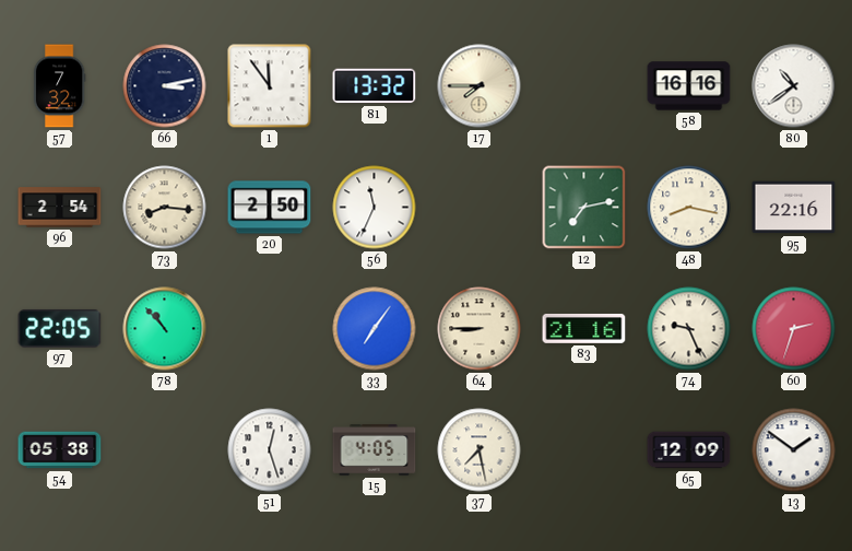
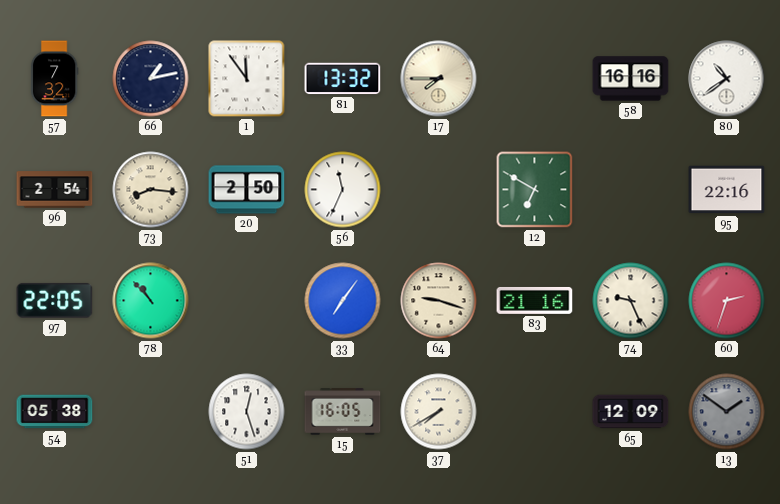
66: 3:13 -> 1:13 (151, 79)
12: 7:13 -> 6:50 (535, 190)
48: 8:17 -> none (689, 208)
64: 8:45 -> 9:18 (439, 301)
15: 4:05 -> 16:05 (343, 412)
37: 7:28 -> 7:40 (439, 412)
13 dial: white -> grey (727, 412)
